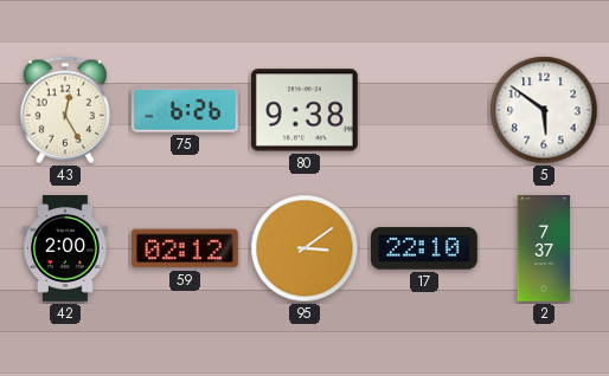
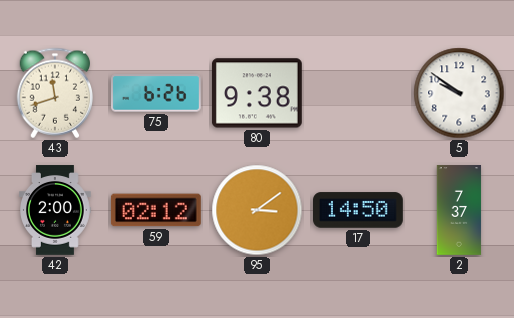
43: 12:25 -> 11:42 (55, 93)
5: 5:51 -> 9:51 (459, 93)
17: 22:10 -> 14:50 (359, 210)
